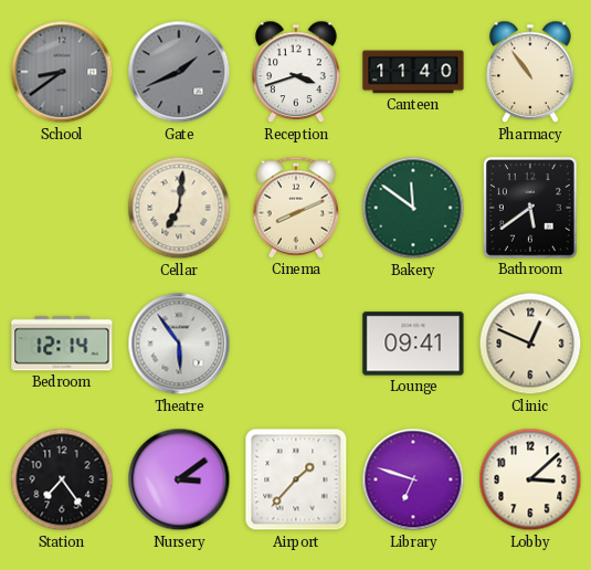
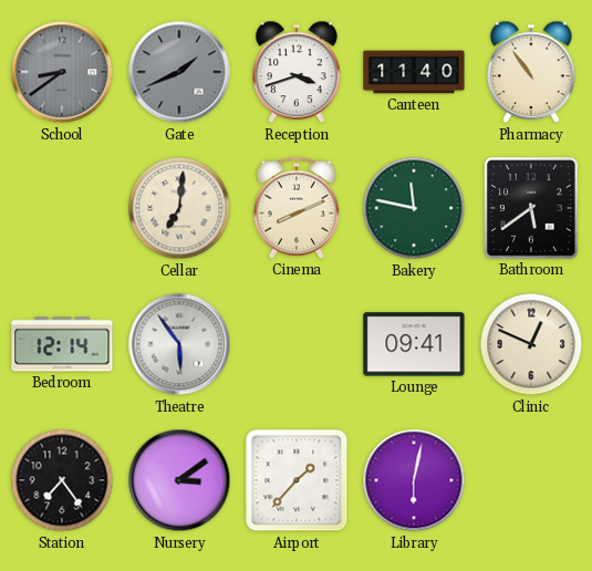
Bakery: 11:51 -> 11:47 (414, 208)
Library: 6:48 -> 6:02 (414, 480)
Lobby: 3:08 -> none (530, 479)
